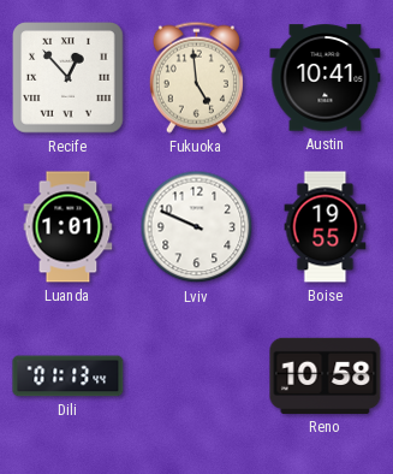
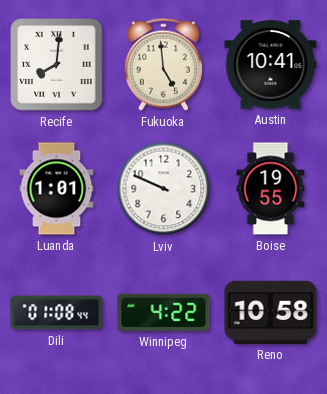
Recife: 12:53 -> 8:01 (57, 65)
Dili: 01:13 -> 01:08 (57, 313)
Winnipeg: none -> 4:22 (164, 312)
